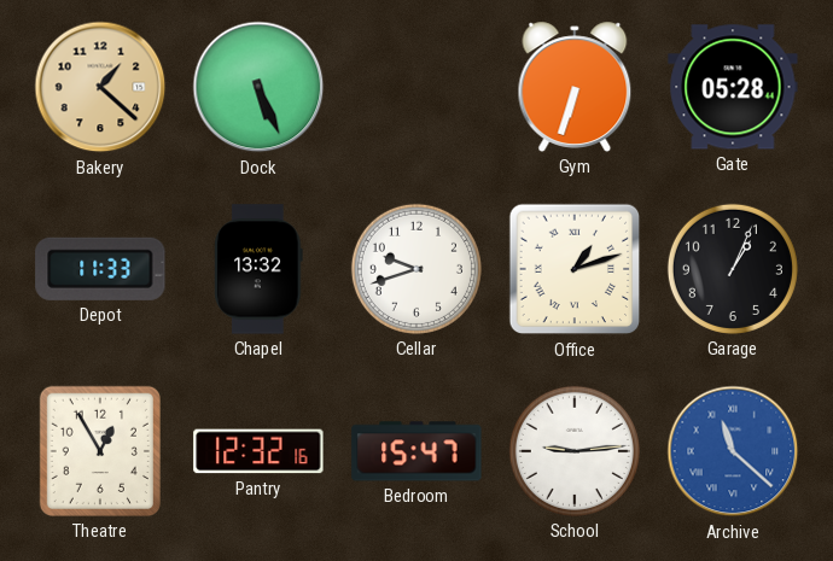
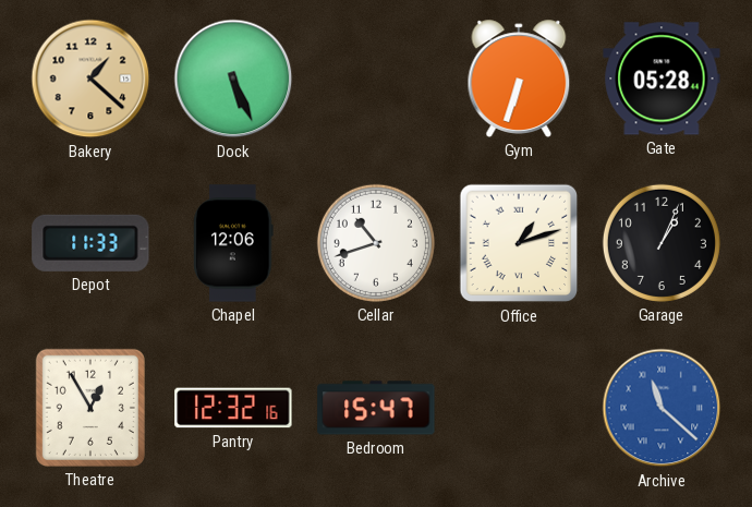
Chapel: 13:32 -> 12:06 (233, 243)
Cellar: 9:42 -> 10:42 (376, 243)
School: 9:14 -> none (575, 451)
